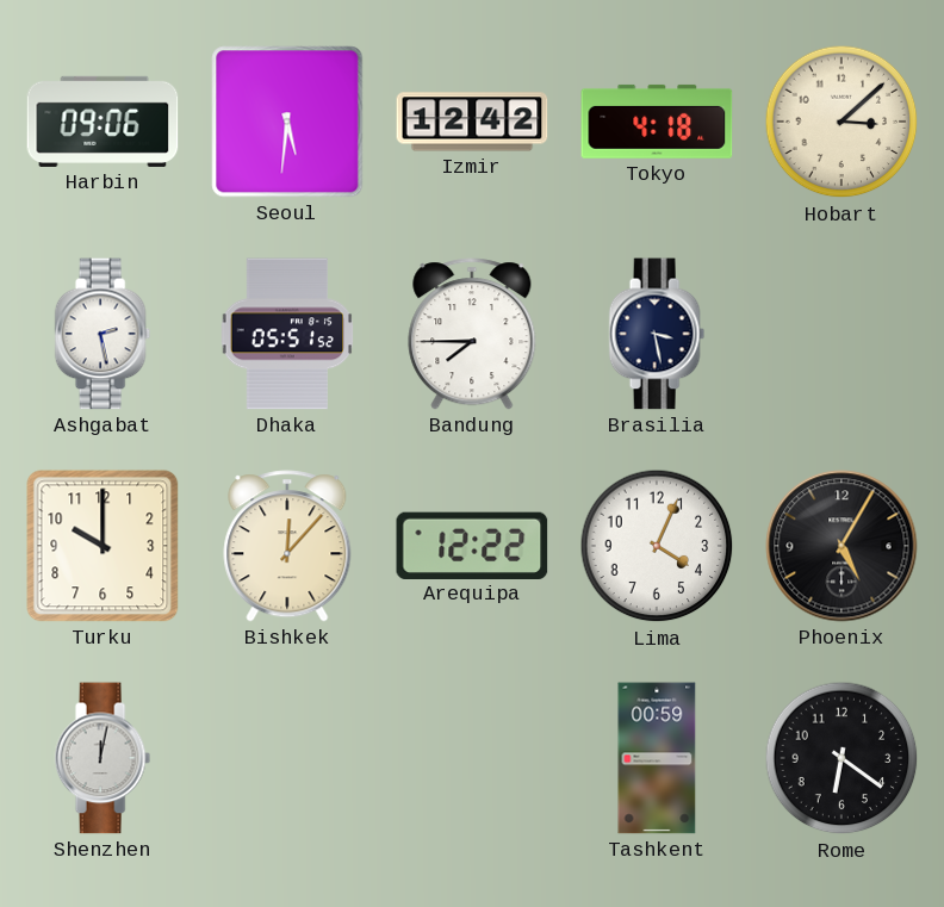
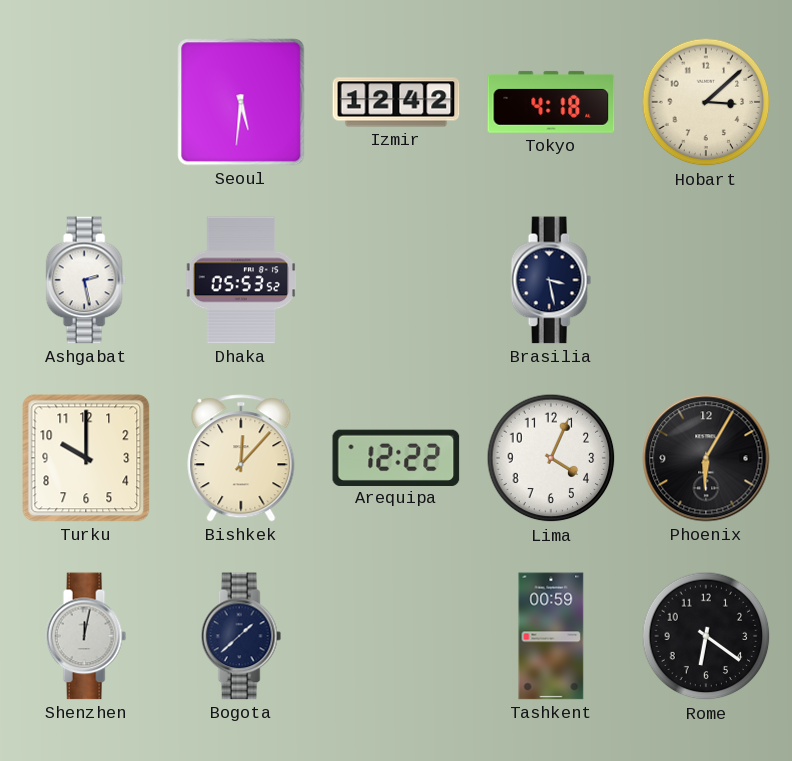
Harbin: 09:06 -> none (103, 122)
Dhaka: 05:51 -> 05:53 (241, 280)
Bandung: 7:45 -> none (472, 334)
Phoenix: 5:05 -> 6:05 (706, 458)
Bogota: none -> 1:38 (241, 636)
